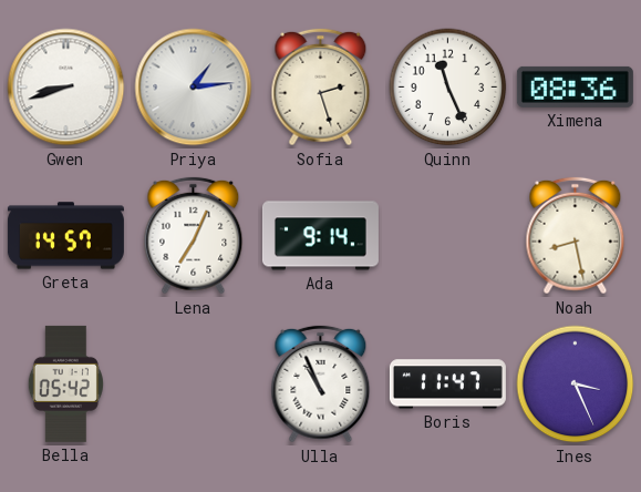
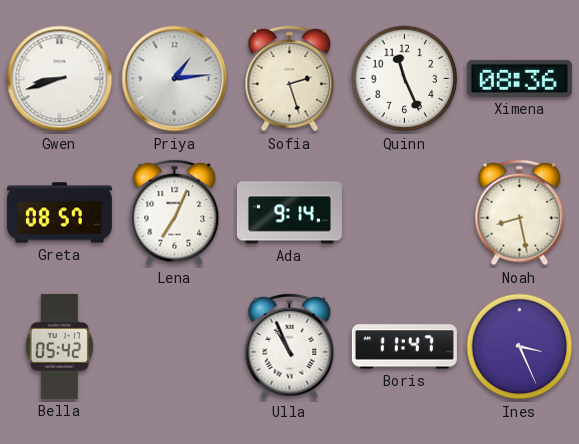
Greta: 14:57 -> 08:57 (59, 213)
